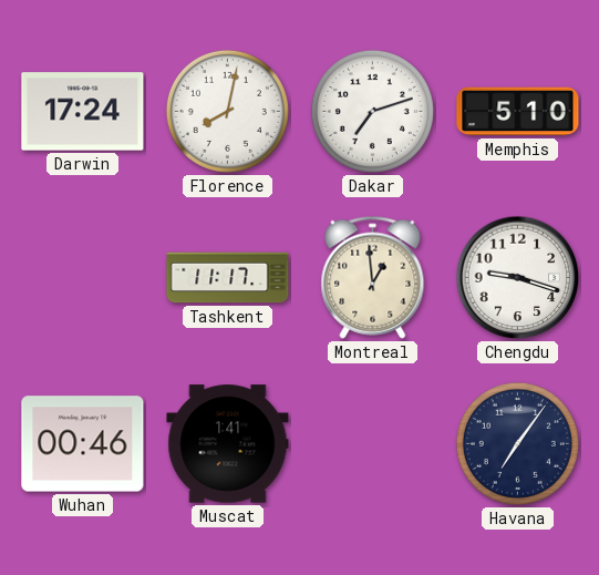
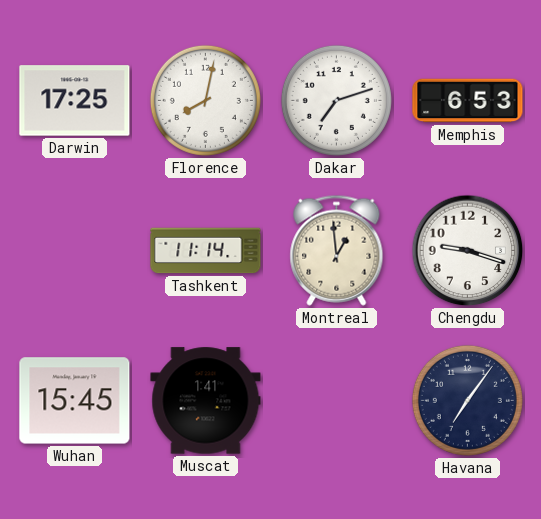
Darwin: 17:24 -> 17:25 (75, 101)
Memphis: 5:10 -> 6:53 (468, 101)
Tashkent: 11:17 -> 11:14 (206, 251)
Wuhan: 00:46 -> 15:45 (75, 401)
